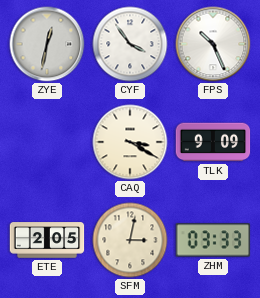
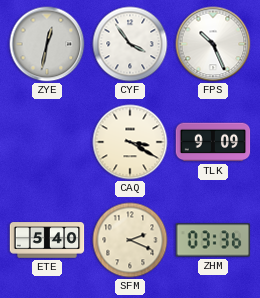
ETE: 2:05 -> 5:40 (47, 240)
SFM: 3:02 -> 2:19 (130, 240)
ZHM: 03:33 -> 03:36 (213, 240)
